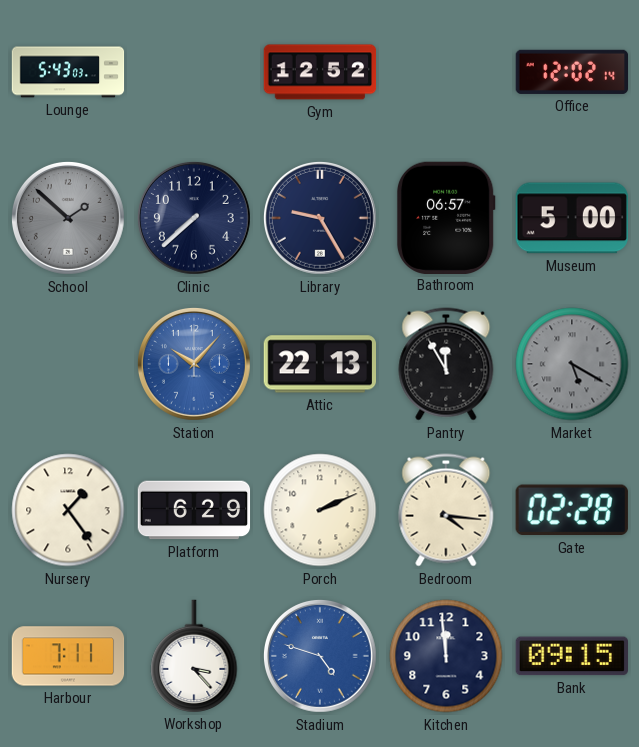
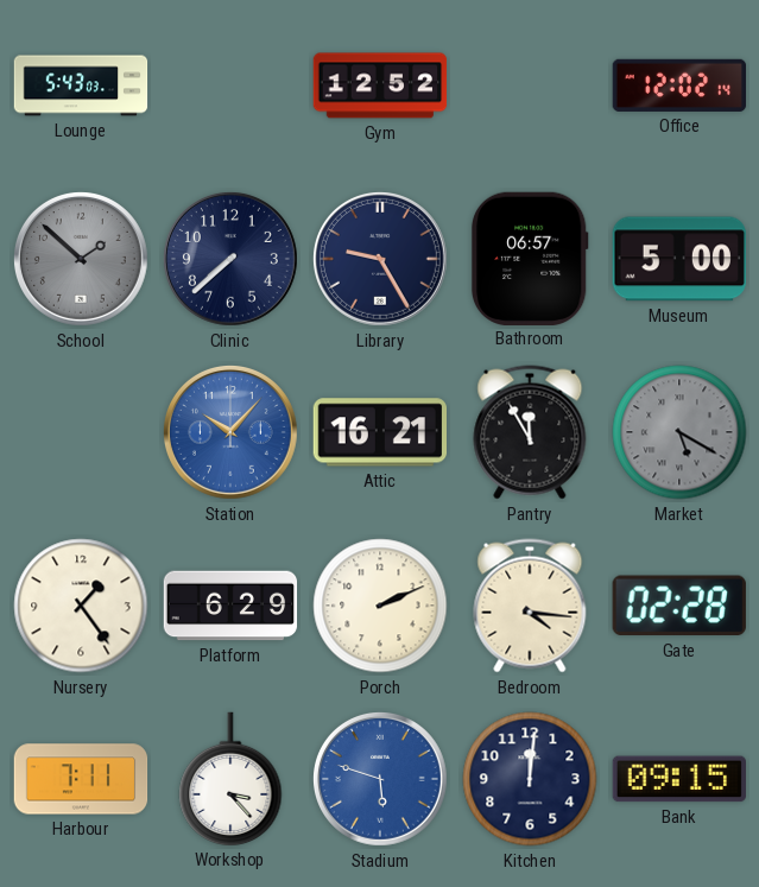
Attic: 22:13 -> 16:21 (379, 432)
Stadium: 4:48 -> 5:48 (380, 779)
Kitchen: 11:59 -> 12:01 (530, 779)
